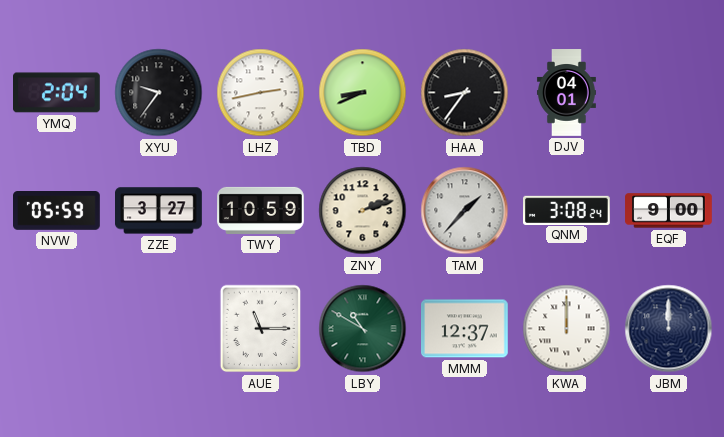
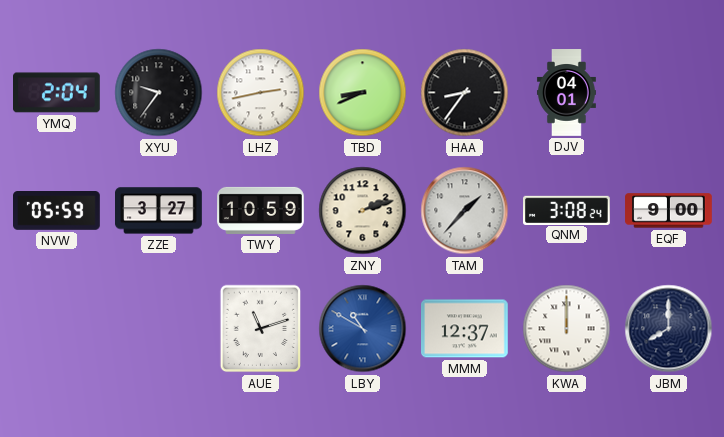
AUE: 11:15 -> 11:12 (261, 329)
LBY dial: green -> blue (363, 329)
JBM: 12:00 -> 8:00 (669, 329)
